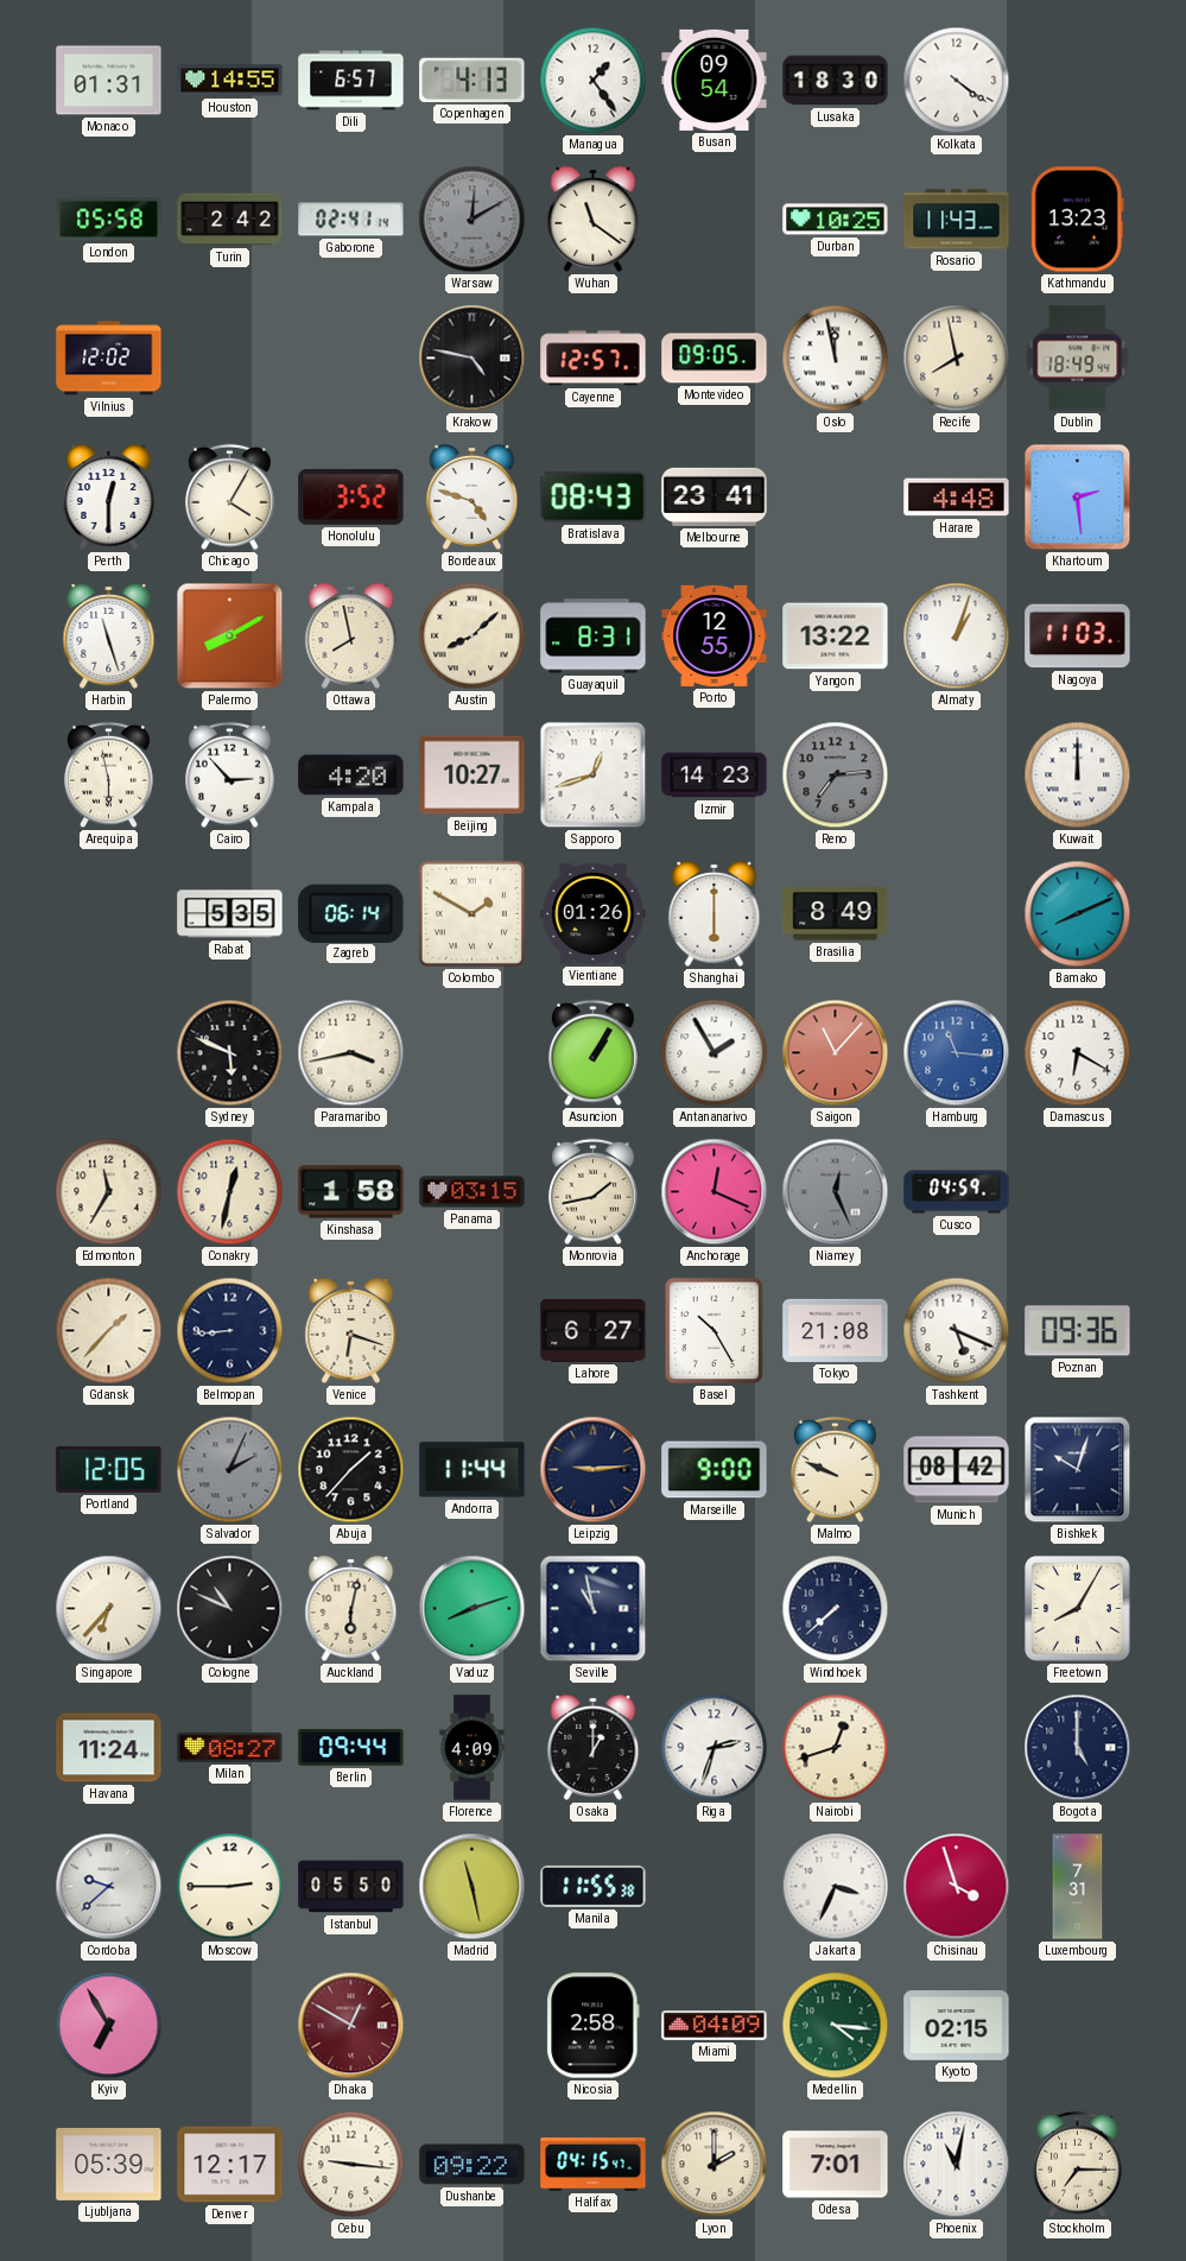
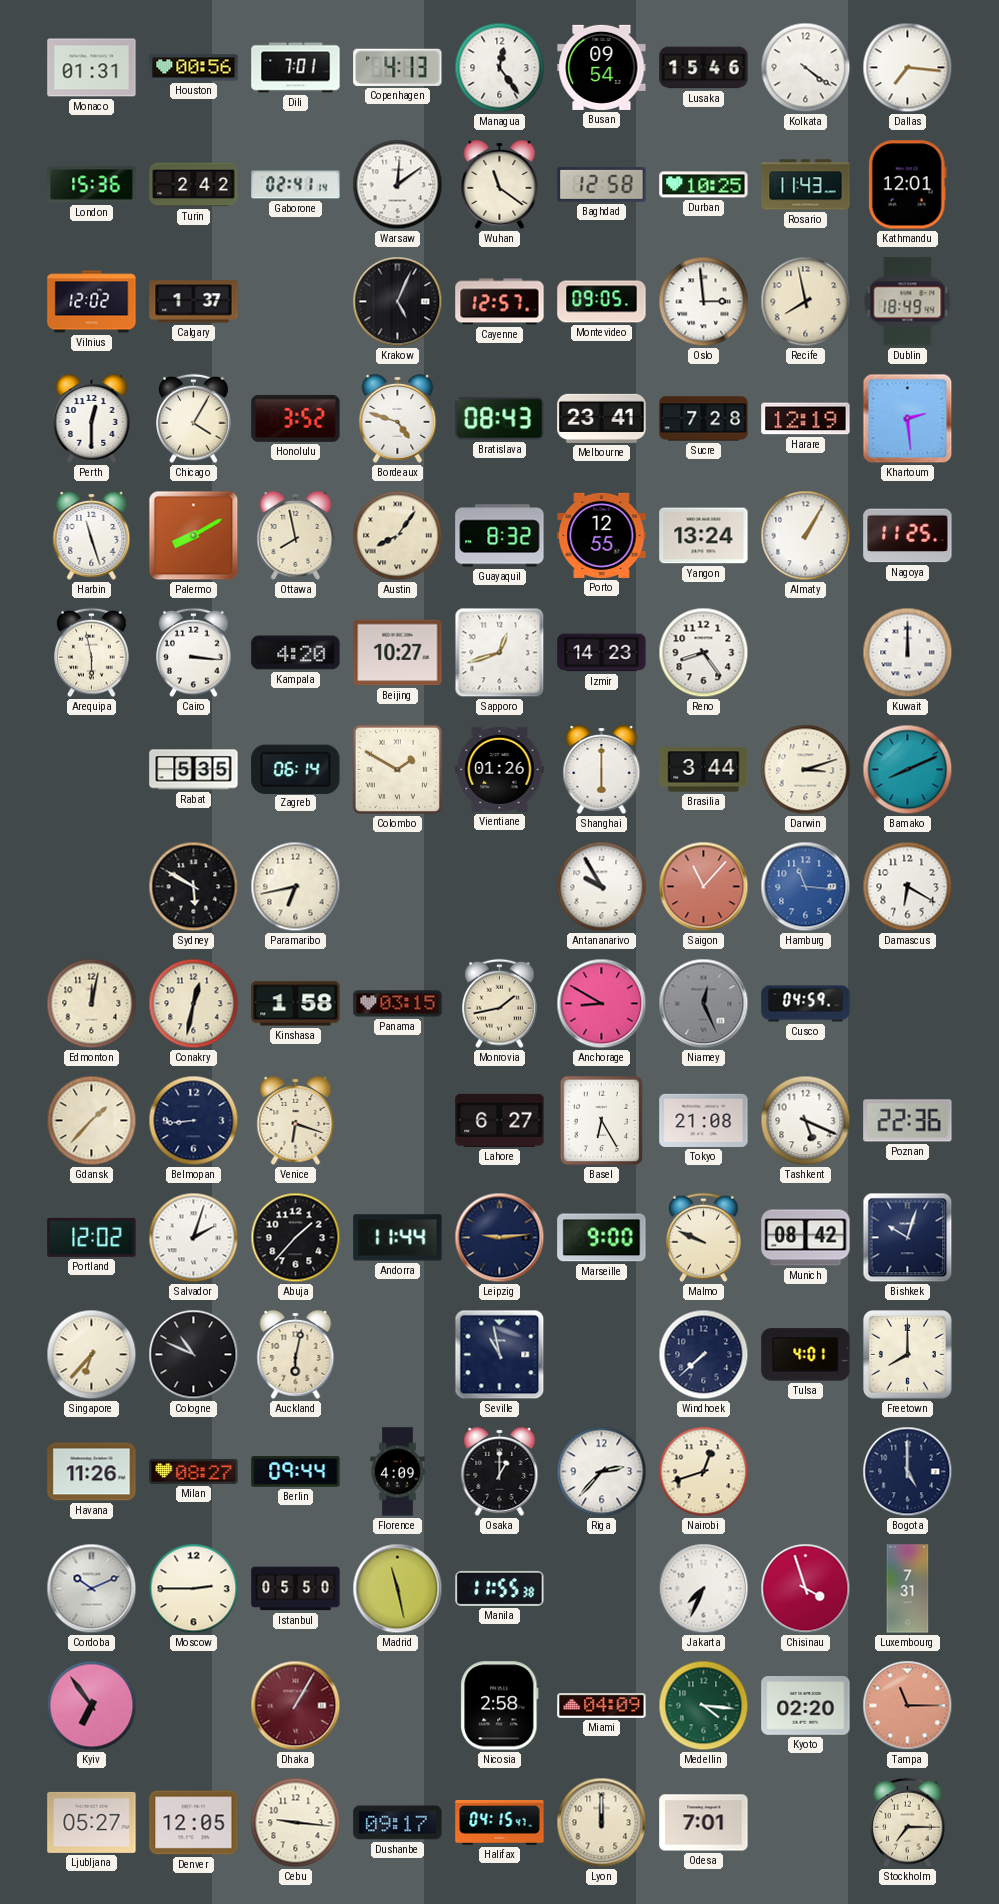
Houston: 14:55 -> 00:56 (194, 68)
Dili: 6:57 -> 7:01 (296, 68)
Managua: 1:24 -> 12:24 (500, 68)
Lusaka: 18:30 -> 15:46 (704, 68)
Dallas: none -> 7:16 (908, 68)
London: 05:58 -> 15:36 (92, 185)
Warsaw: 12:10 -> 12:09 (398, 185)
Warsaw dial: grey -> white (398, 185)
Baghdad: none -> 12:58 (602, 184)
Kathmandu: 13:23 -> 12:01 (907, 185)
Calgary: none -> 1:37 (194, 302)
Krakow: 4:47 -> 5:04 (398, 302)
Oslo: 11:58 -> 2:59 (704, 302)
Sucre: none -> 7:28 (704, 419)
Harare: 4:48 -> 12:19 (806, 419)
Austin: 8:08 -> 8:06 (398, 536)
Guayaquil: 8:31 -> 8:32 (500, 536)
Yangon: 13:22 -> 13:24 (704, 536)
Almaty: 1:03 -> 1:05 (806, 536)
Nagoya: 11:03 -> 11:25 (908, 536)
Cairo: 2:53 -> 3:16 (194, 653)
Reno: 7:14 -> 8:24 (704, 653)
Reno dial: grey -> white (704, 653)
Brasilia: 8:49 -> 3:44 (704, 770)
Darwin: none -> 3:12 (806, 770)
Sydney: 5:49 -> 5:50 (194, 887)
Paramaribo: 3:43 -> 6:43 (296, 887)
Asuncion: 1:05 -> none (594, 1053)
Antananarivo: 1:55 -> 9:55 (602, 887)
Edmonton: 11:35 -> 12:02 (92, 1004)
Anchorage: 12:19 -> 8:50 (602, 1004)
Basel: 10:25 -> 6:25 (602, 1121)
Poznan: 09:36 -> 22:36 (908, 1121)
Portland: 12:05 -> 12:02 (92, 1237)
Salvador: 2:04 -> 2:03 (194, 1238)
Salvador dial: grey -> white (194, 1238)
Vaduz: 8:12 -> none (473, 1609)
Tulsa: none -> 4:01 (806, 1355)
Freetown: 8:05 -> 8:00 (908, 1355)
Havana: 11:24 -> 11:26 (92, 1472)
Riga: 2:33 -> 2:37 (602, 1472)
Cordoba: 9:38 -> 10:11 (92, 1589)
Jakarta: 3:34 -> 7:34 (704, 1589)
Kyiv: 6:55 -> 6:54 (92, 1706)
Dhaka: 12:50 -> 1:05 (296, 1706)
Kyoto: 02:15 -> 02:20 (806, 1706)
Tampa: none -> 11:15 (908, 1706)
Ljubljana: 05:39 -> 05:27 (92, 1822)
Denver: 12:17 -> 12:05 (194, 1823)
Dushanbe: 09:22 -> 09:17 (398, 1823)
Lyon: 2:00 -> 12:00 (602, 1823)
Phoenix: 11:02 -> none (957, 2165)
